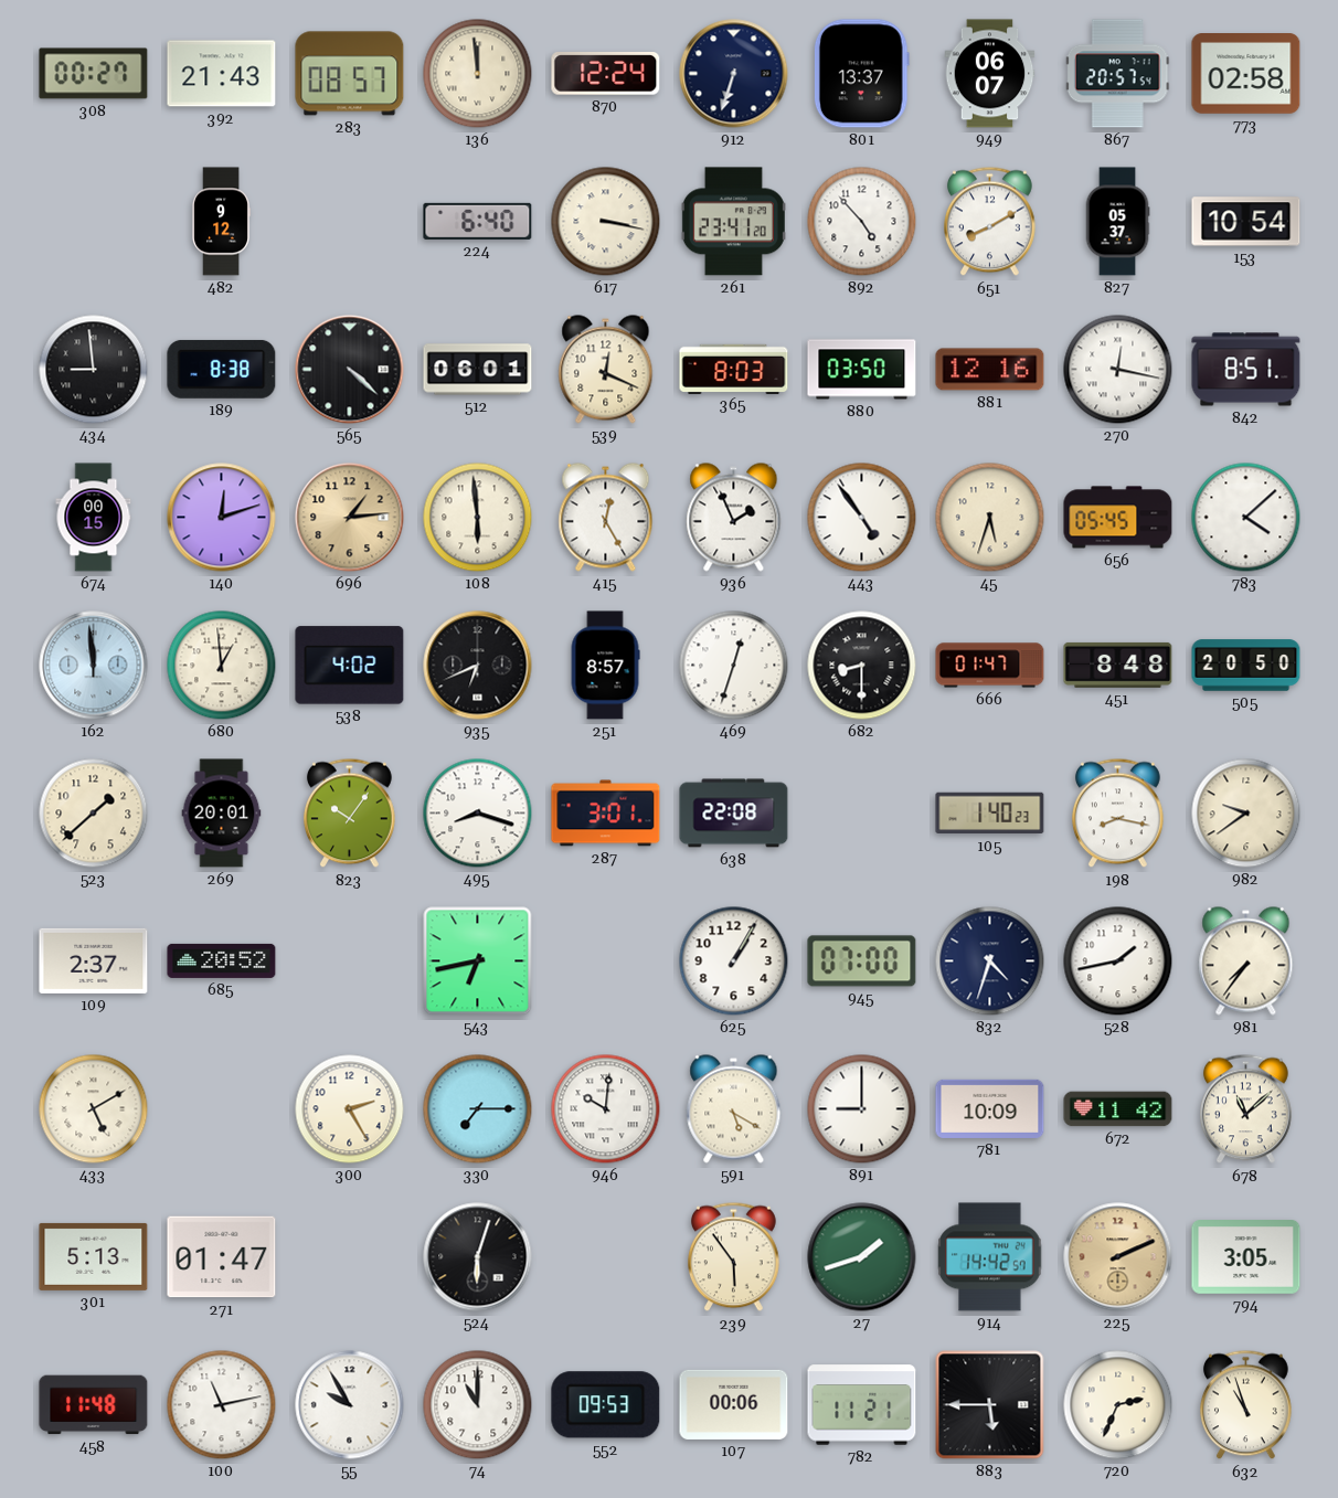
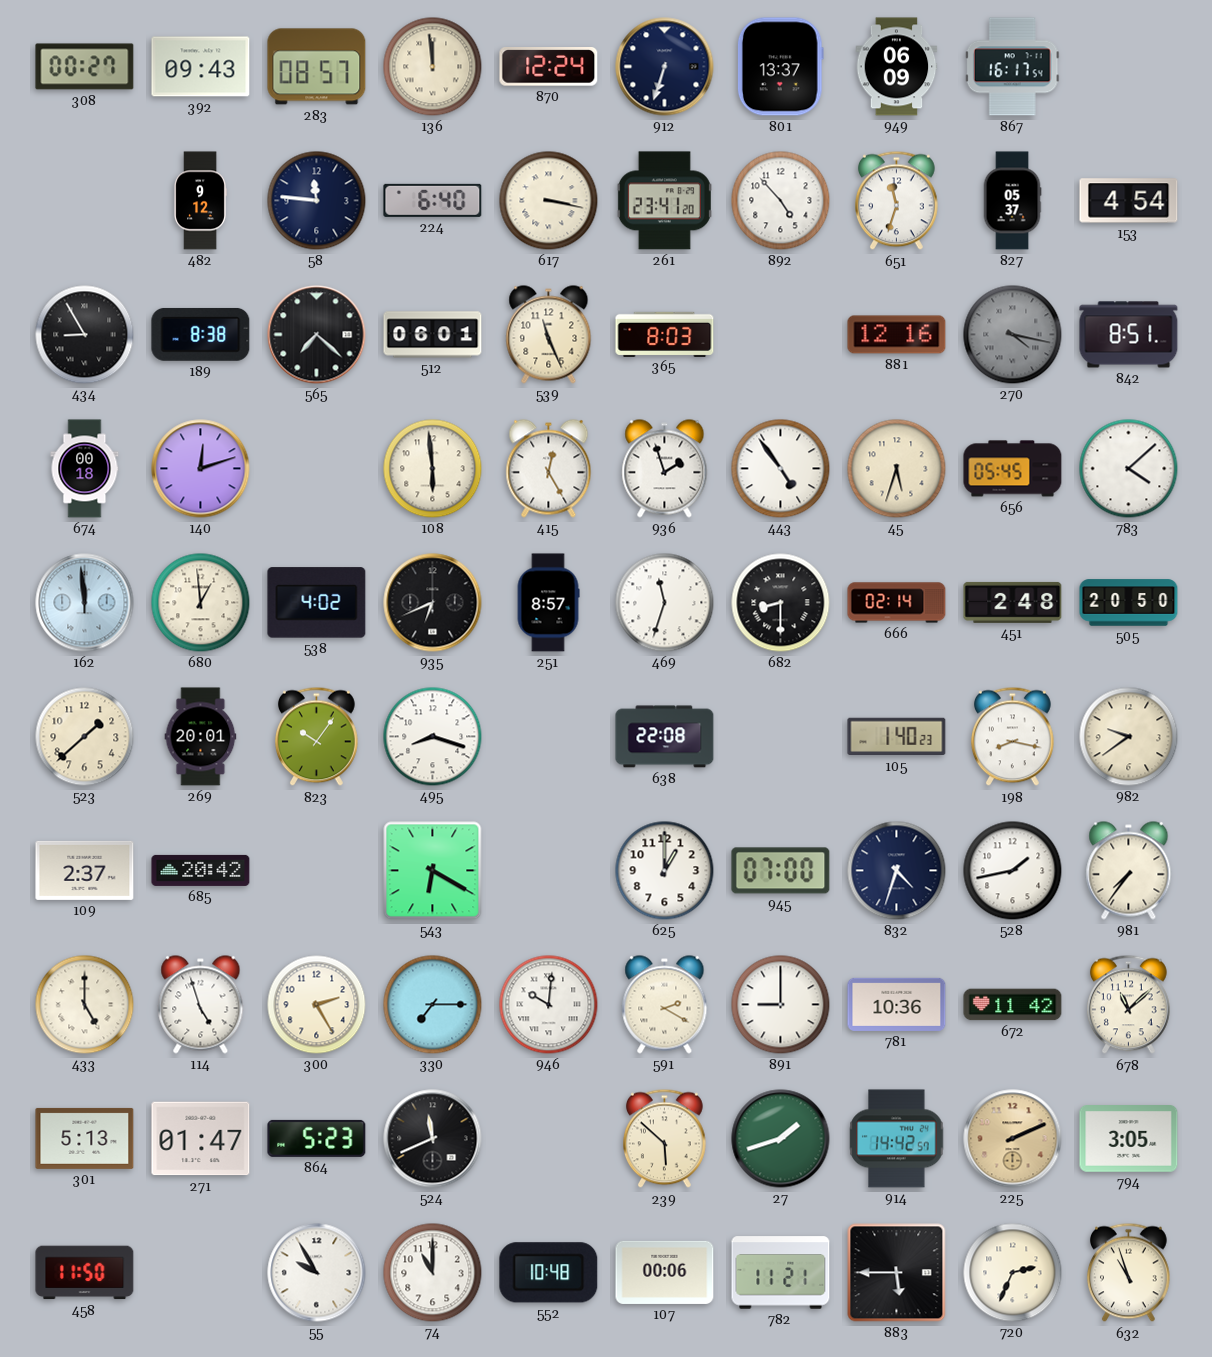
392: 21:43 -> 09:43 (201, 67)
949: 06:07 -> 06:09 (897, 67)
867: 20:57 -> 16:17 (1012, 67)
773: 02:58 -> none (1246, 74)
58: none -> 11:46 (317, 201)
651: 8:10 -> 11:33 (897, 201)
153: 10:54 -> 4:54 (1129, 201)
434: 8:59 -> 8:55 (85, 335)
565: 4:22 -> 7:22 (317, 335)
539: 12:19 -> 11:26 (549, 335)
880: 03:50 -> none (862, 370)
270: 12:17 -> 4:17 (1013, 335)
270 dial: white -> grey (1013, 335)
674: 00:15 -> 00:18 (85, 469)
696: 1:14 -> none (350, 518)
936: 1:56 -> 1:57 (665, 469)
469: 12:33 -> 11:33 (665, 603)
666: 01:47 -> 02:14 (897, 603)
451: 8:48 -> 2:48 (1013, 602)
287: 3:01 -> none (606, 814)
685: 20:52 -> 20:42 (201, 870)
543: 6:43 -> 6:20 (433, 871)
625: 1:05 -> 1:00 (665, 871)
433: 5:10 -> 5:00 (85, 1005)
114: none -> 4:57 (201, 1005)
591: 5:20 -> 2:20 (665, 1005)
781: 10:09 -> 10:36 (897, 1004)
864: none -> 5:23 (317, 1138)
524: 6:03 -> 11:41 (433, 1139)
239: 5:54 -> 5:52 (665, 1139)
458: 11:48 -> 11:50 (85, 1273)
100: 11:13 -> none (222, 1405)
552: 09:53 -> 10:48 (549, 1273)
